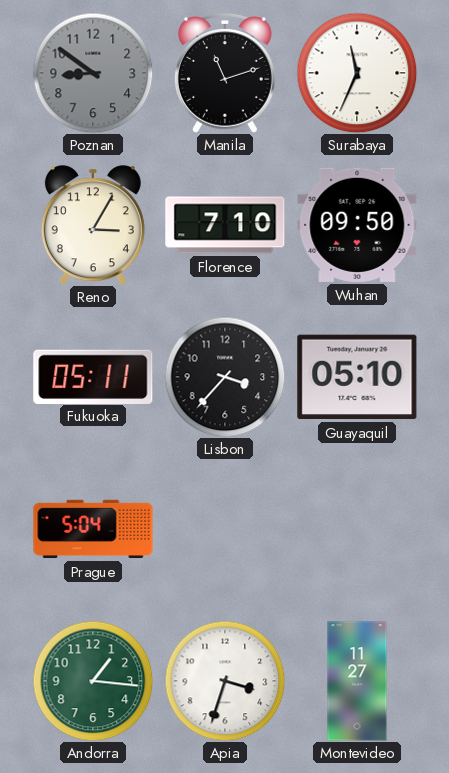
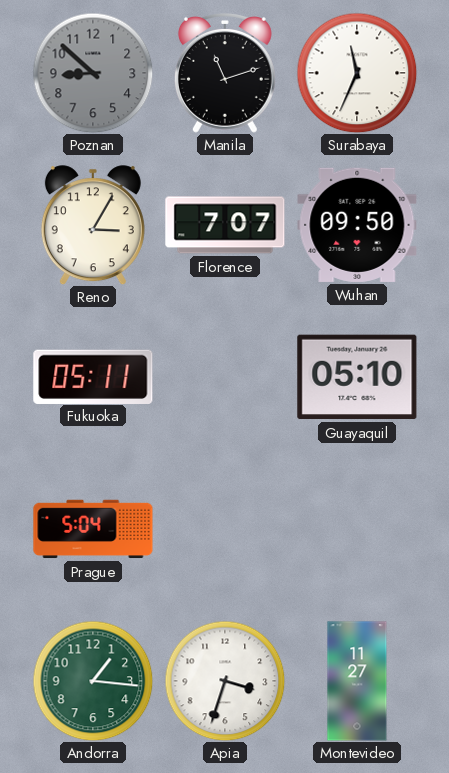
Poznan: 8:51 -> 8:52 (93, 73)
Florence: 7:10 -> 7:07 (225, 225)
Lisbon: 3:37 -> none (225, 377)
